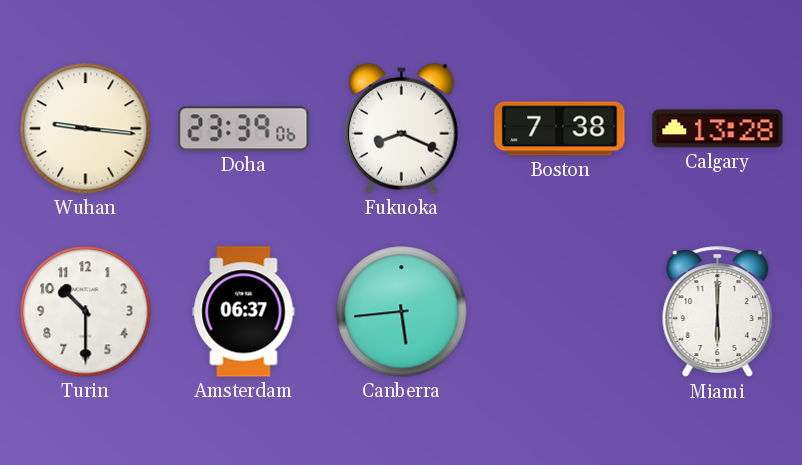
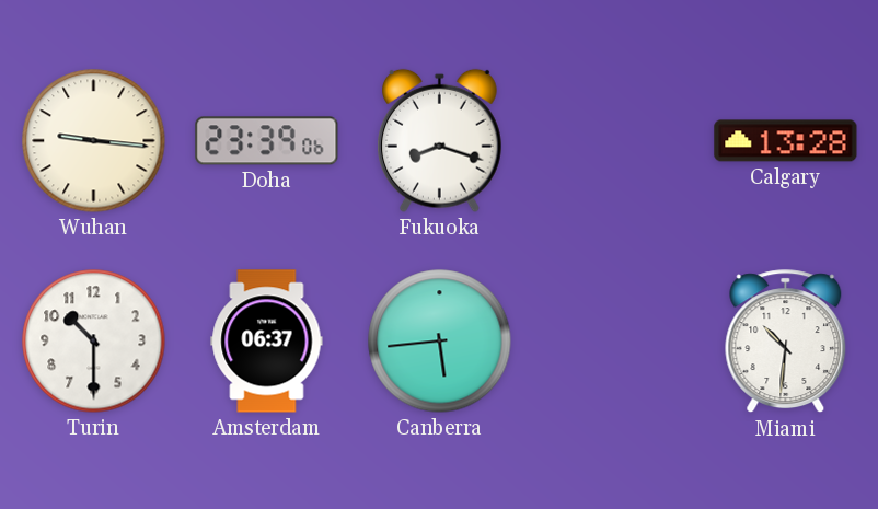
Fukuoka: 8:19 -> 8:18 (440, 140)
Boston: 7:38 -> none (560, 129)
Miami: 6:00 -> 10:31 (786, 342)
